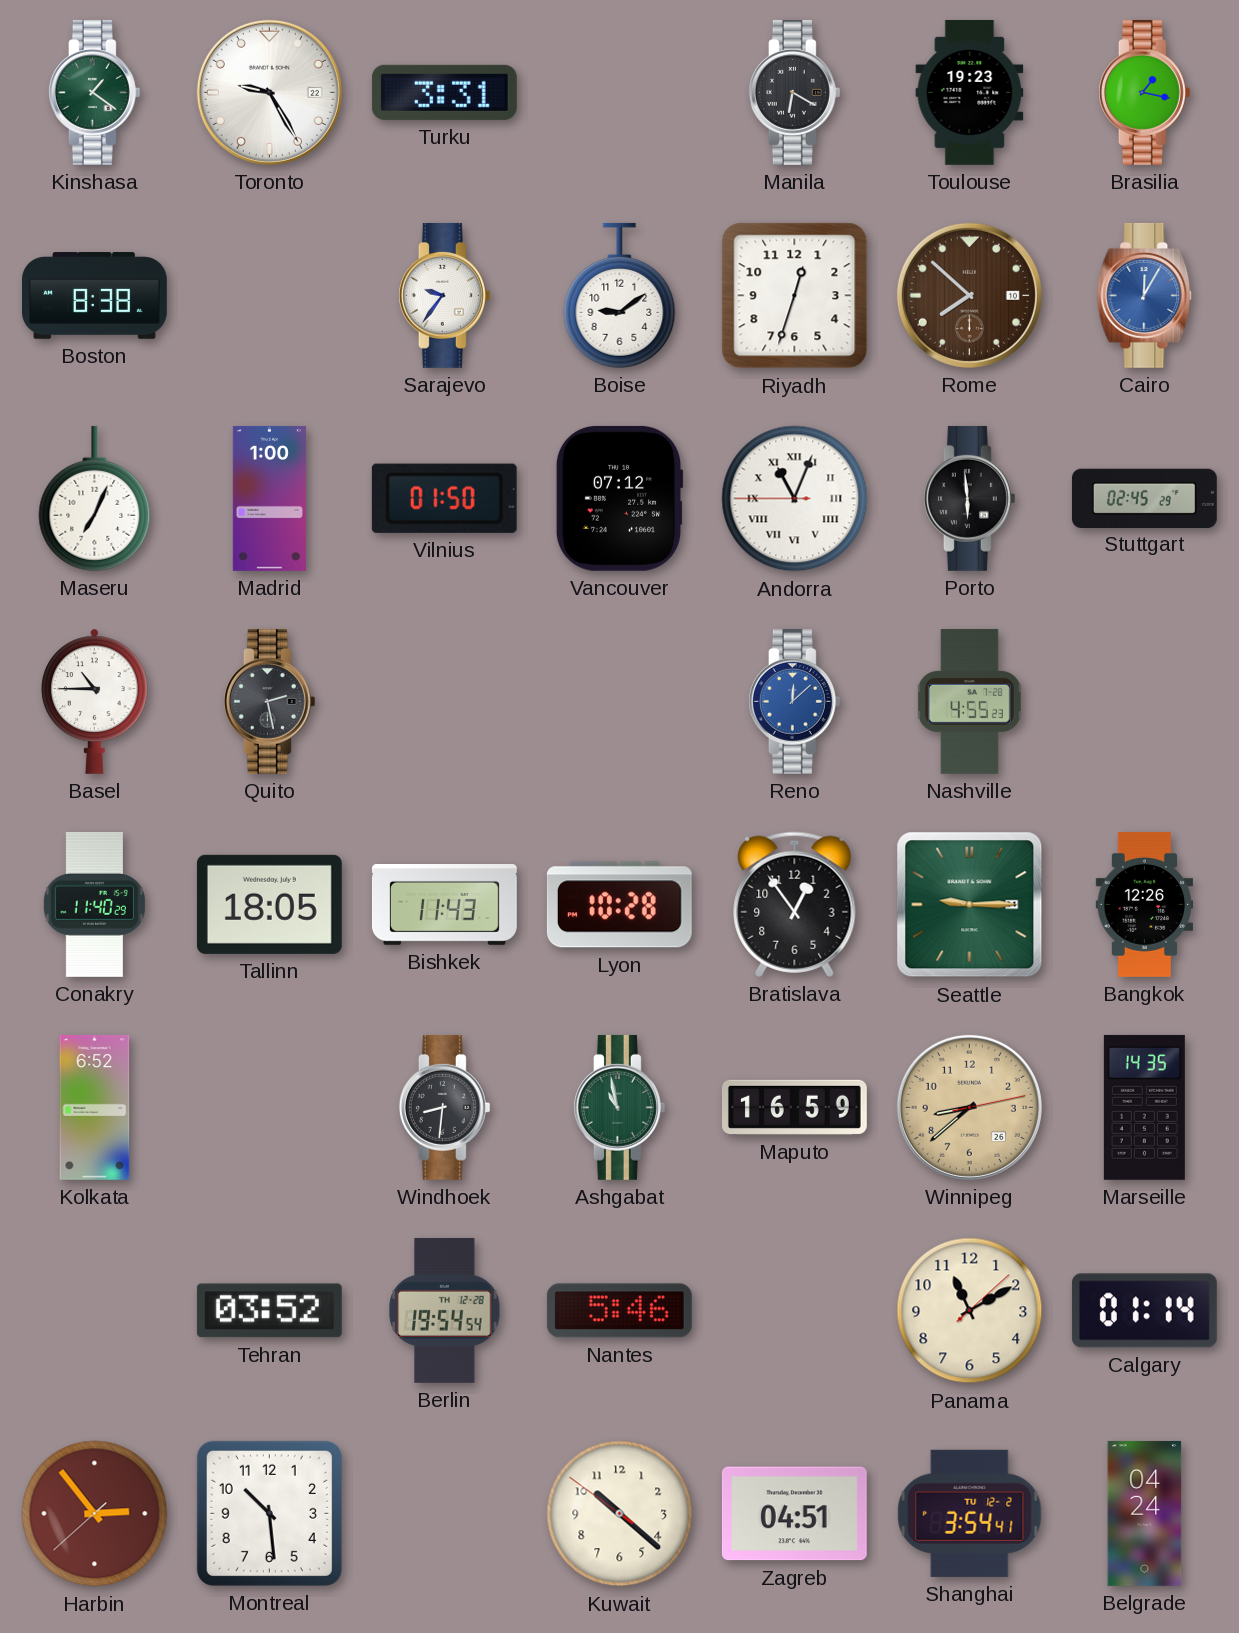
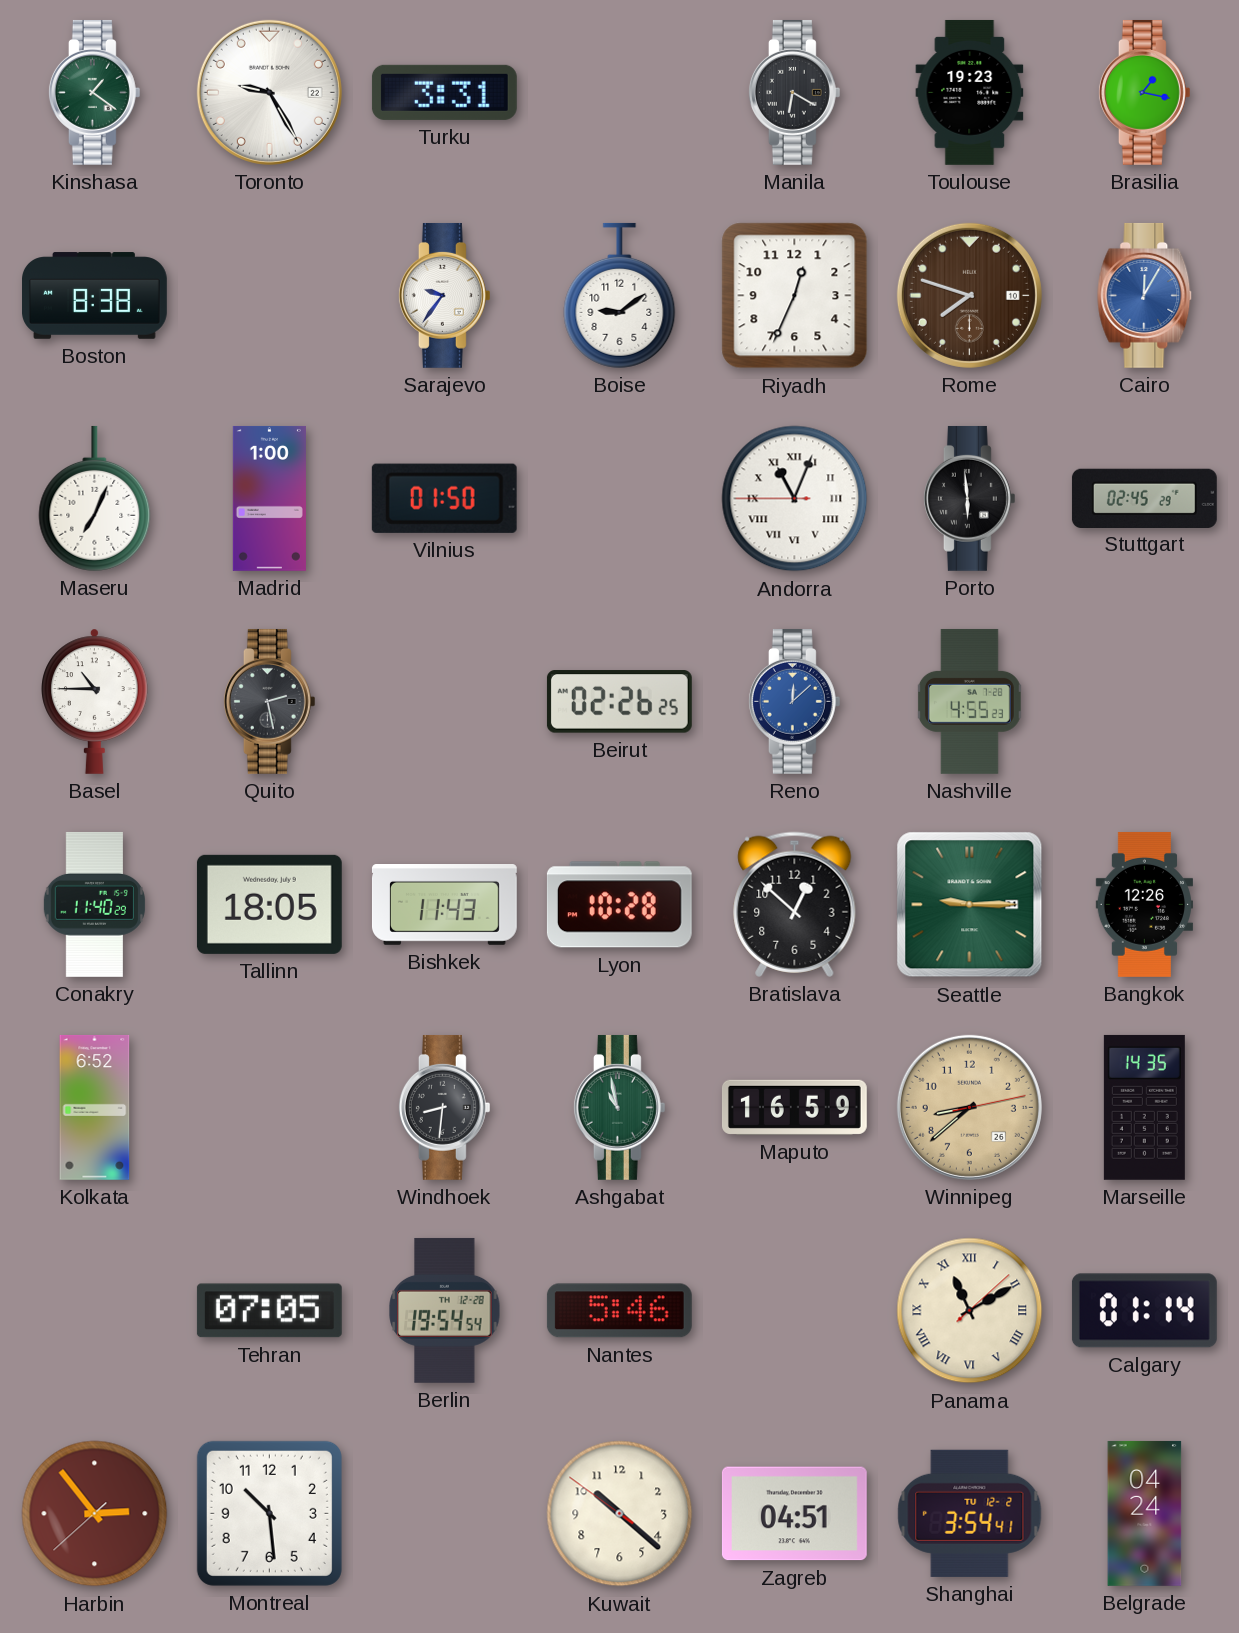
Riyadh: 12:33 -> 12:34 (795, 296)
Rome: 7:52 -> 7:48 (969, 295)
Vancouver: 07:12 -> none (619, 498)
Beirut: none -> 02:26 (619, 702)
Bratislava: 12:54 -> 12:52 (795, 904)
Tehran: 03:52 -> 07:05 (269, 1311)
Panama numerals: Arabic -> Roman (970, 1311)
